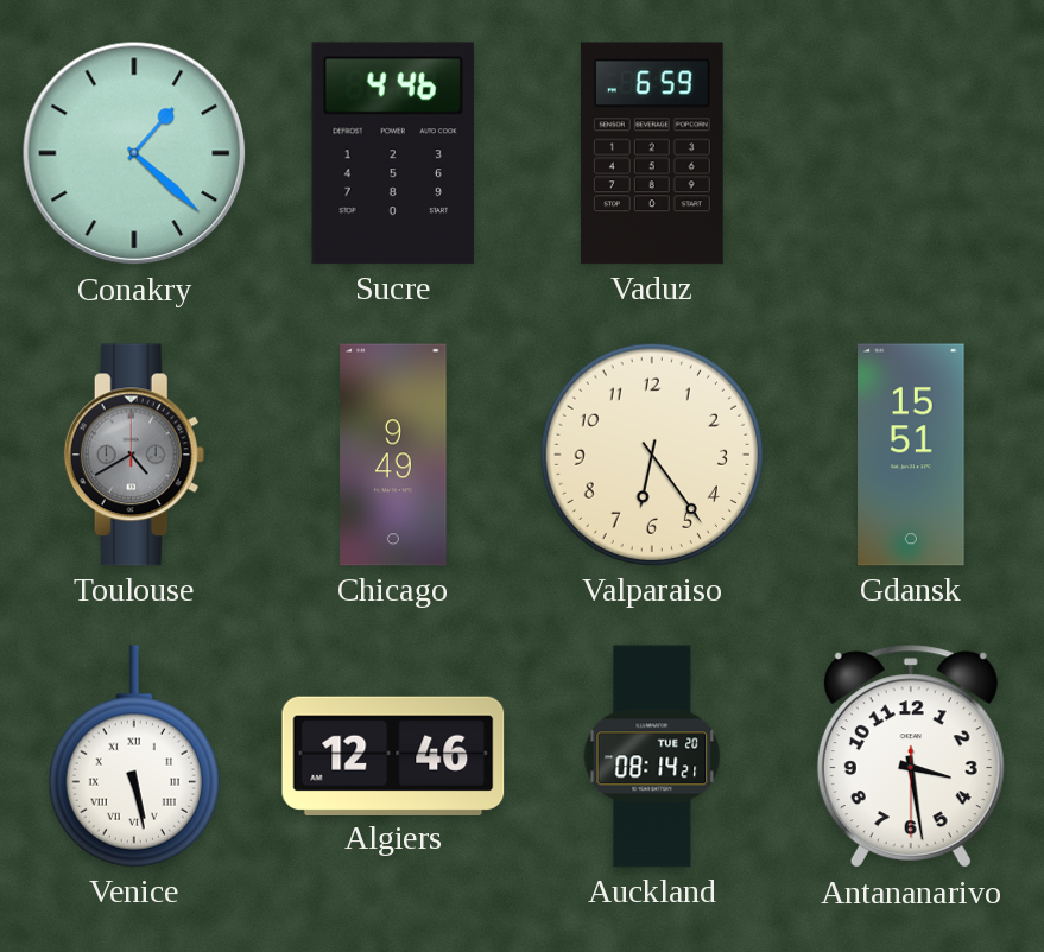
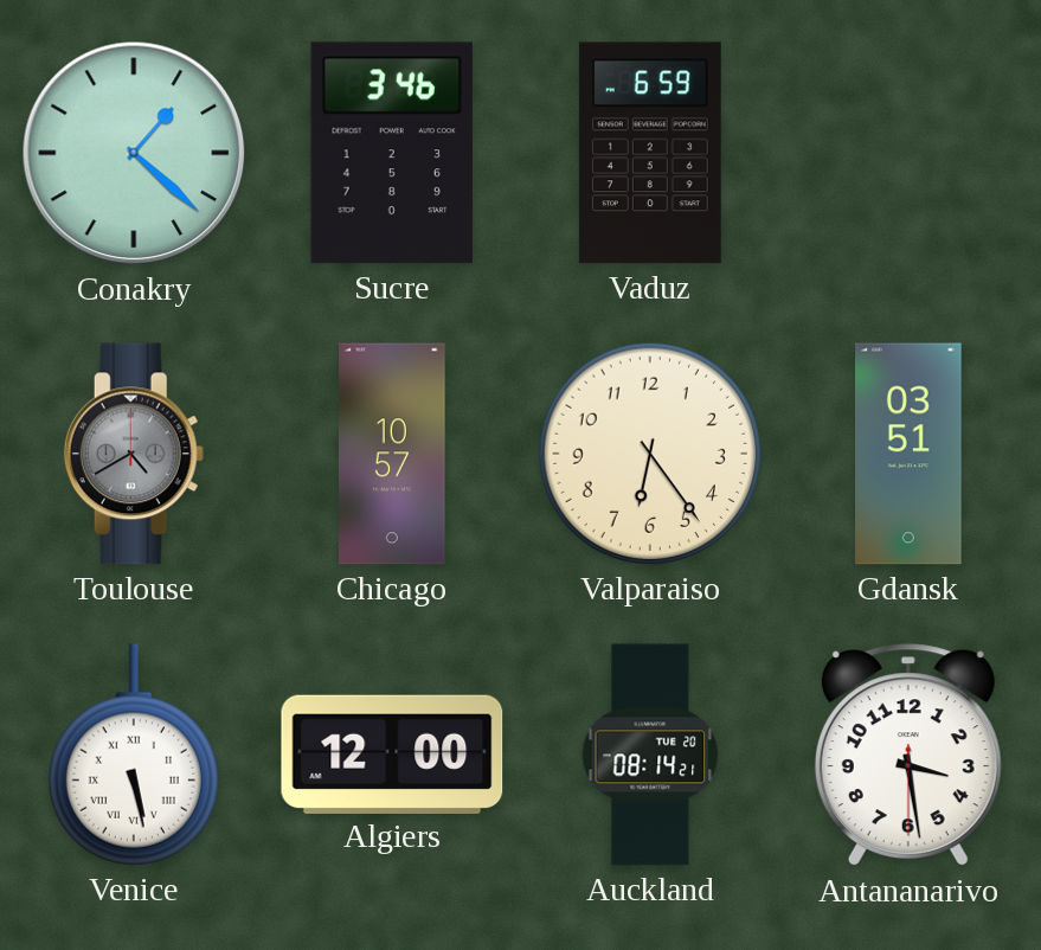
Sucre: 4:46 -> 3:46 (392, 153)
Chicago: 9:49 -> 10:57 (392, 454)
Gdansk: 15:51 -> 03:51 (908, 454)
Algiers: 12:46 -> 12:00 (392, 753)
